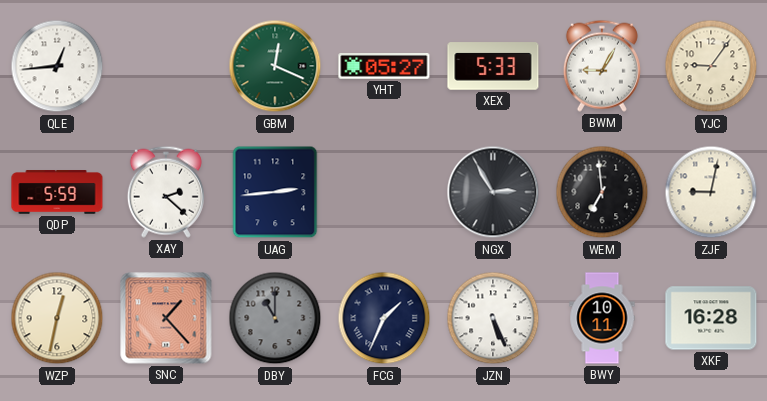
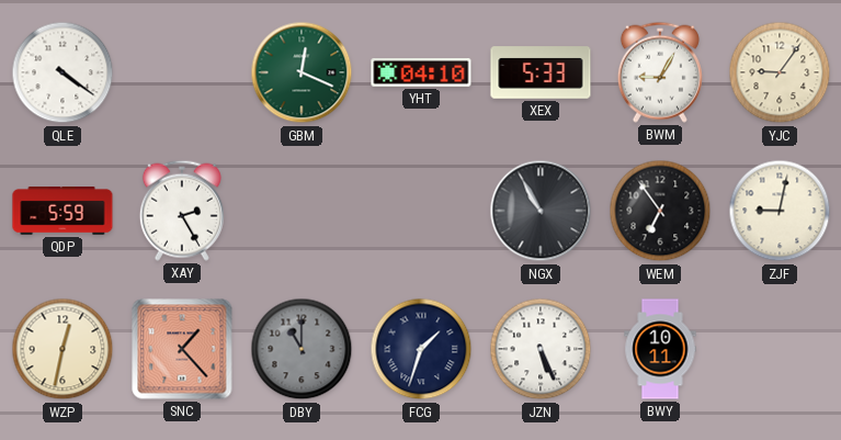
QLE: 12:44 -> 4:21 (62, 72)
YHT: 05:27 -> 04:10 (421, 72)
XAY: 2:22 -> 2:25 (182, 211)
UAG: 2:44 -> none (275, 192)
NGX: 2:55 -> 10:55 (541, 211)
WEM: 6:59 -> 6:54 (660, 211)
FCG: 1:34 -> 1:33 (421, 349)
XKF: 16:28 -> none (711, 318)
